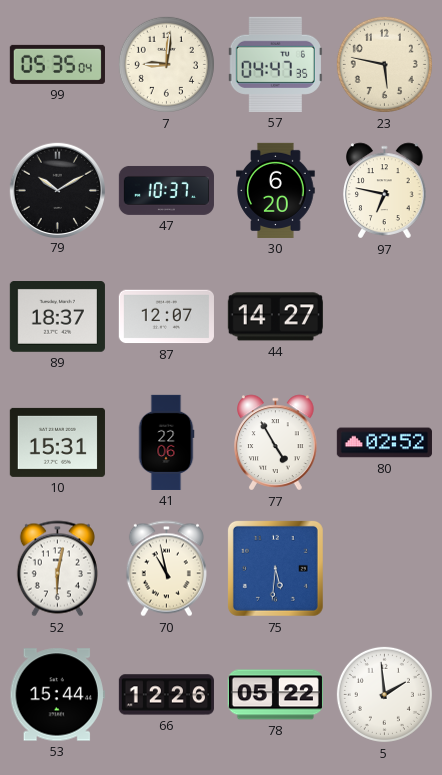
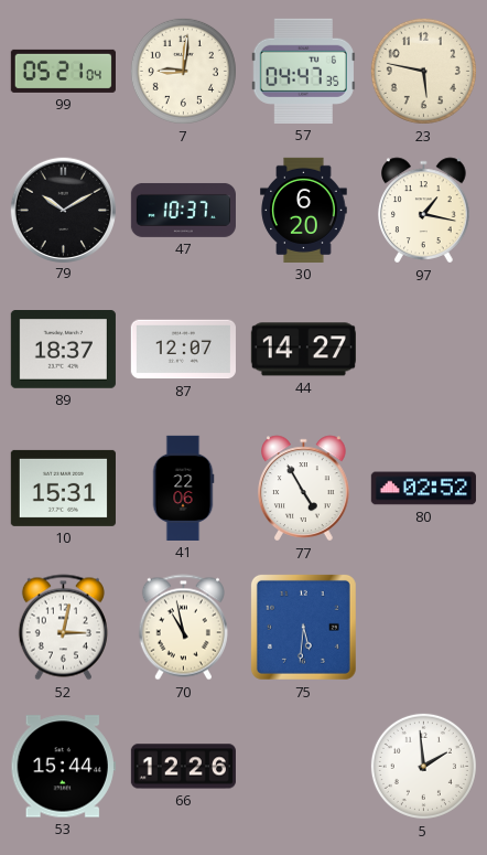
99: 05:35 -> 05:21 (63, 71)
97: 6:47 -> 1:17 (424, 211)
52: 6:02 -> 3:02 (63, 628)
78: 05:22 -> none (275, 695)
